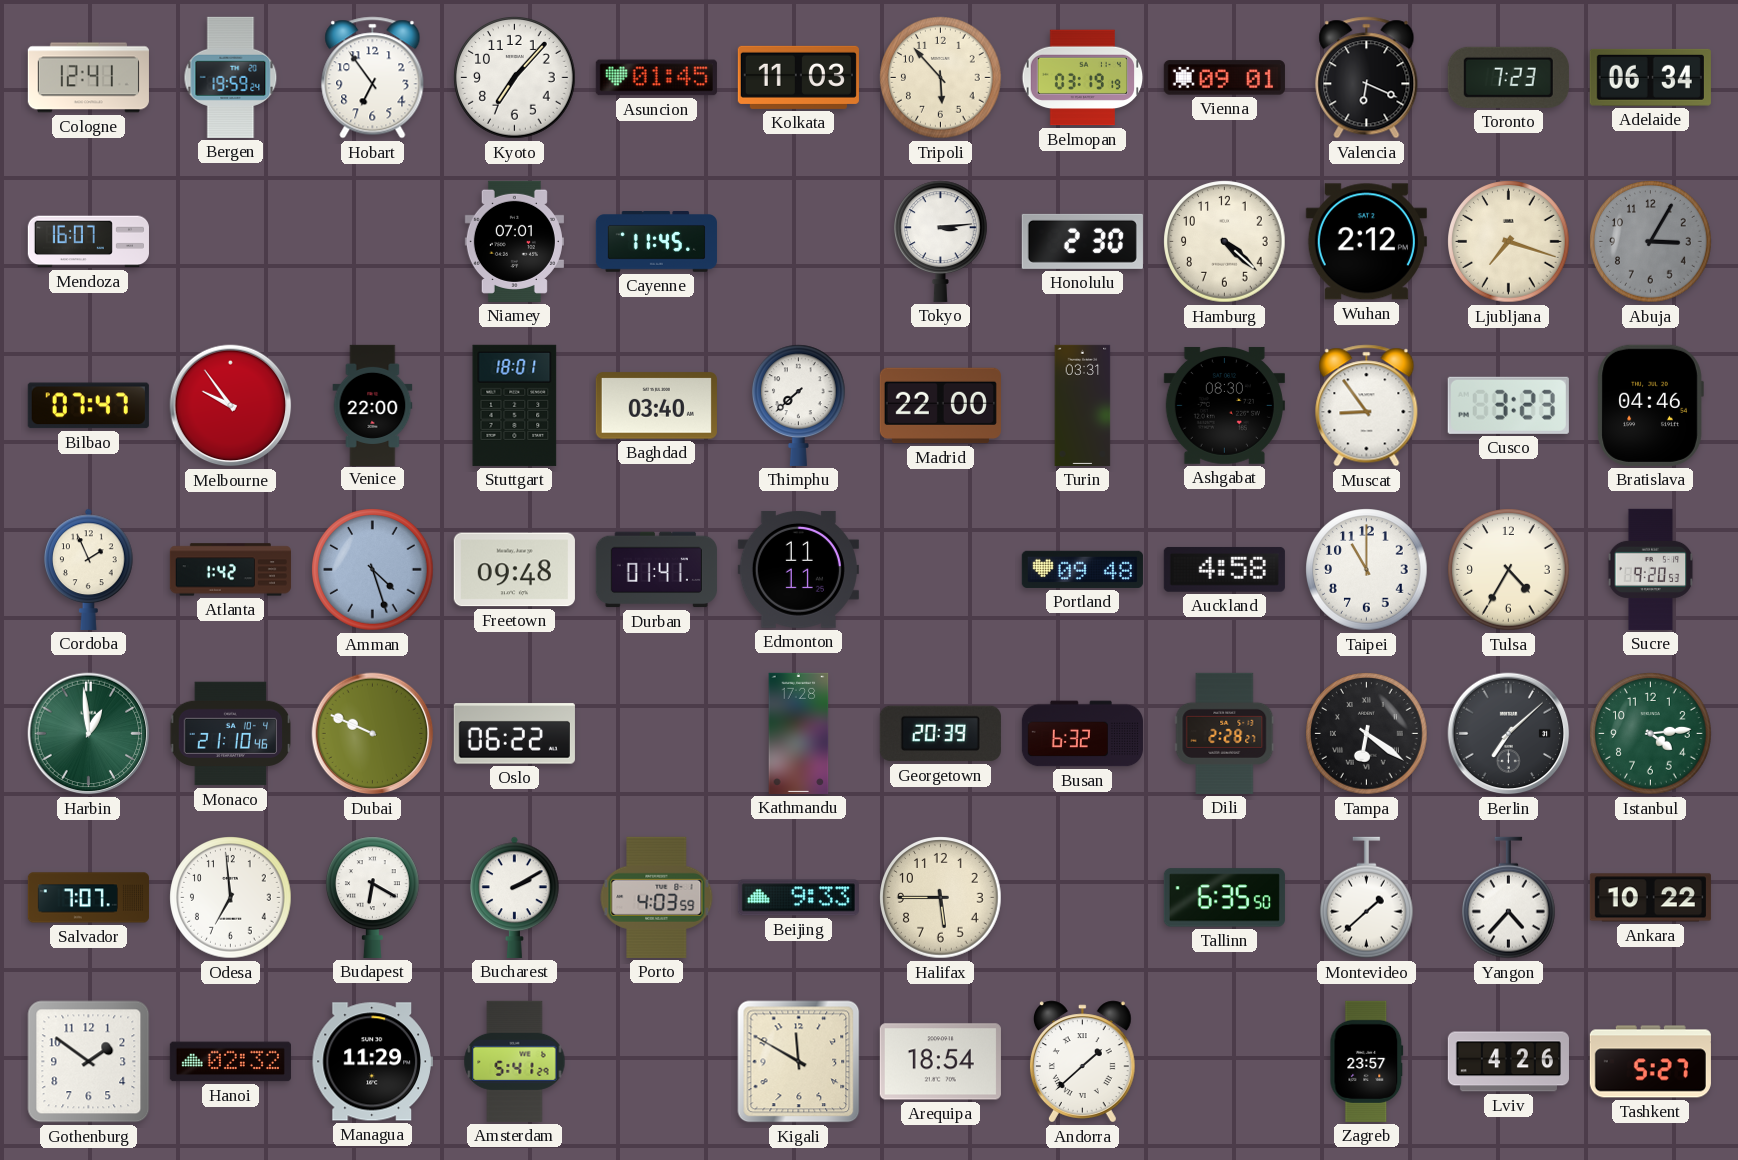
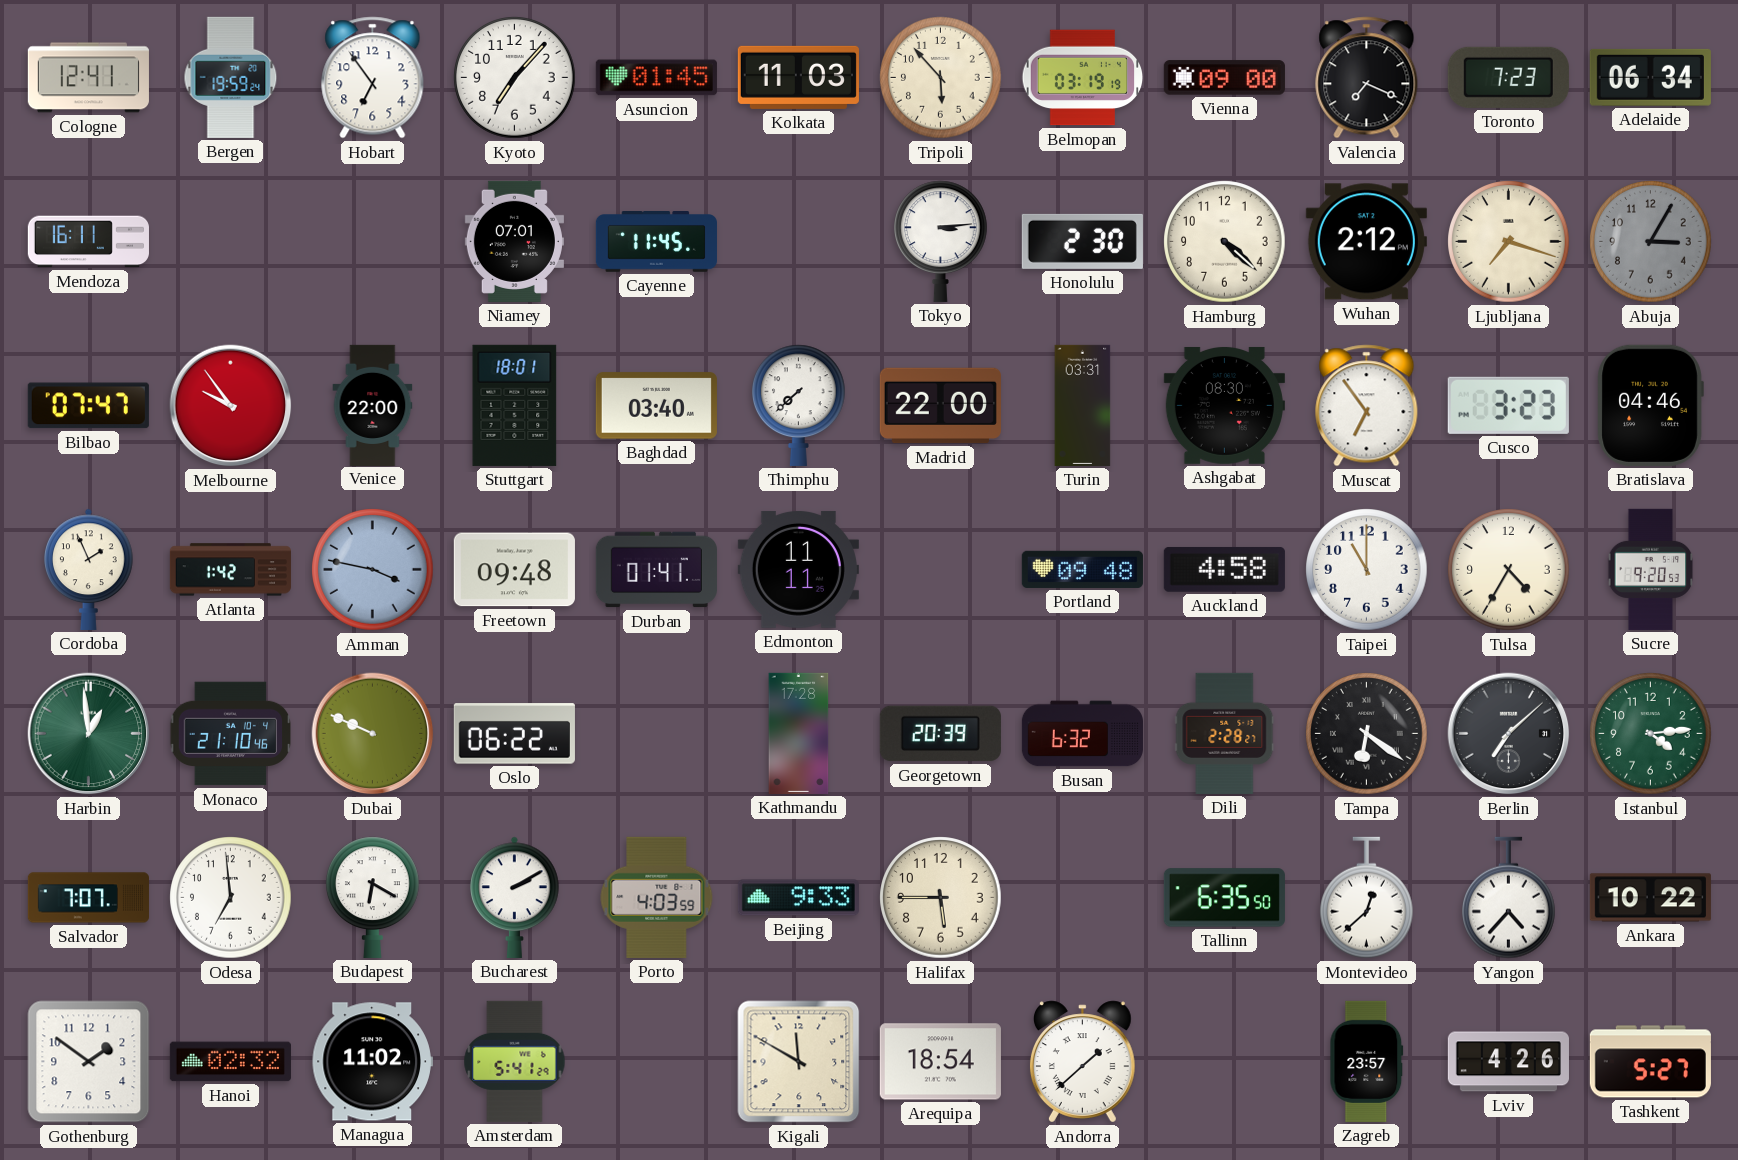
Vienna: 09:01 -> 09:00 (1224, 78)
Valencia: 6:19 -> 7:19 (1367, 78)
Mendoza: 16:07 -> 16:11 (88, 242)
Muscat: 8:54 -> 6:54 (1367, 406)
Amman: 4:27 -> 3:47 (373, 570)
Montevideo: 1:38 -> 12:38 (1367, 898)
Managua: 11:29 -> 11:02 (372, 1062)
